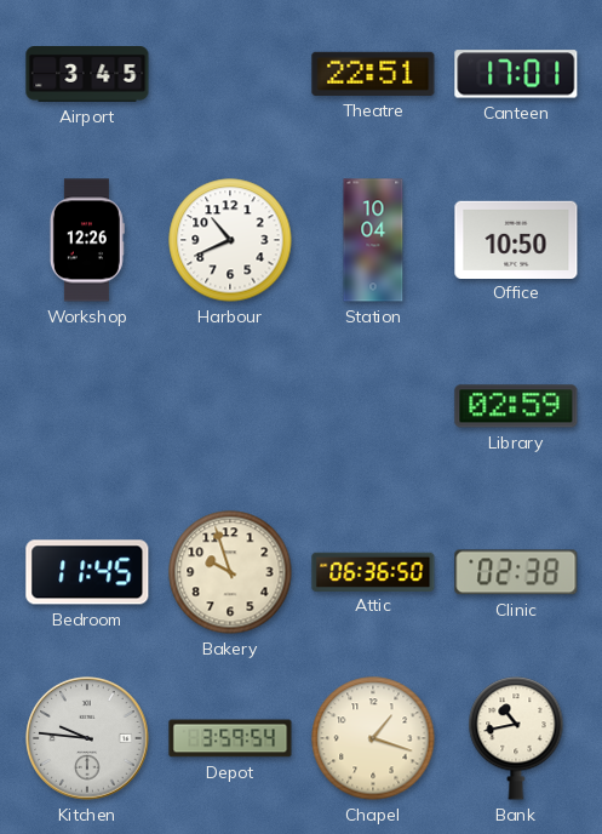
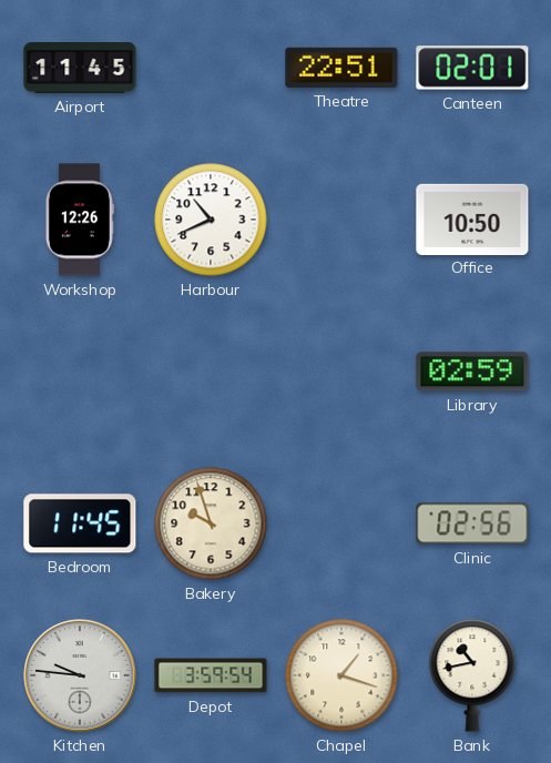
Airport: 3:45 -> 11:45 (80, 69)
Canteen: 17:01 -> 02:01 (472, 68)
Station: 10:04 -> none (373, 240)
Attic: 06:36 -> none (373, 571)
Clinic: 02:38 -> 02:56 (472, 523)
